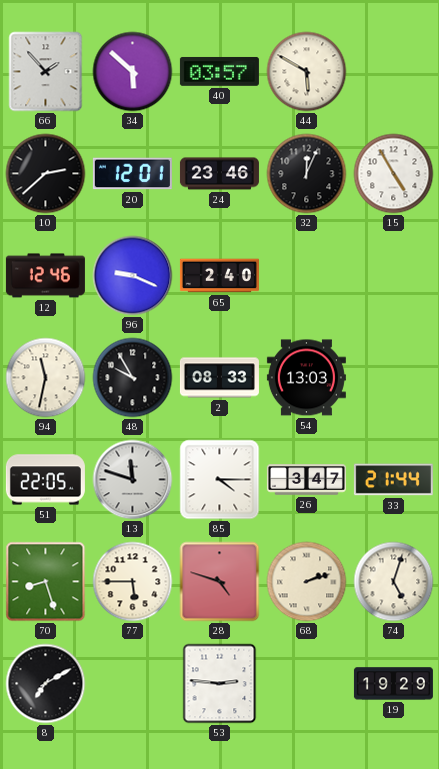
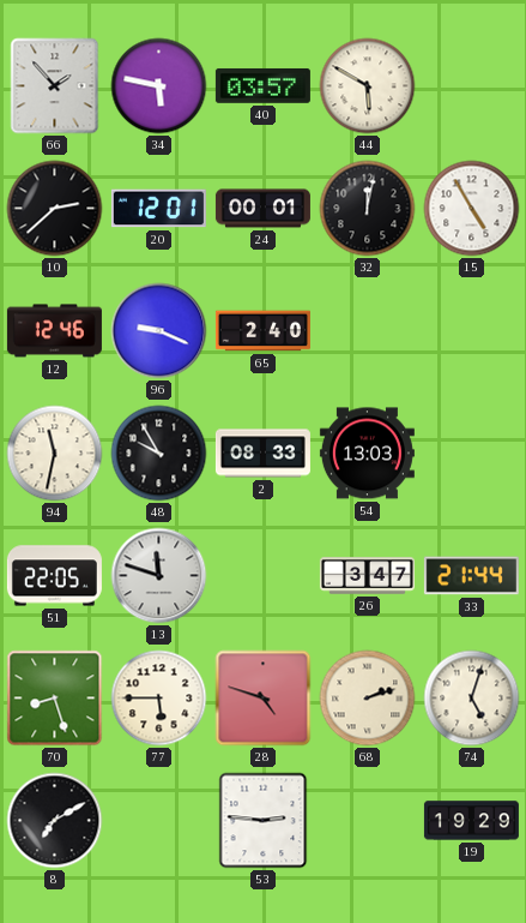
34: 5:52 -> 5:47 (159, 86)
24: 23:46 -> 00:01 (262, 209)
32: 12:04 -> 12:02 (368, 209)
85: 4:15 -> none (220, 480)
